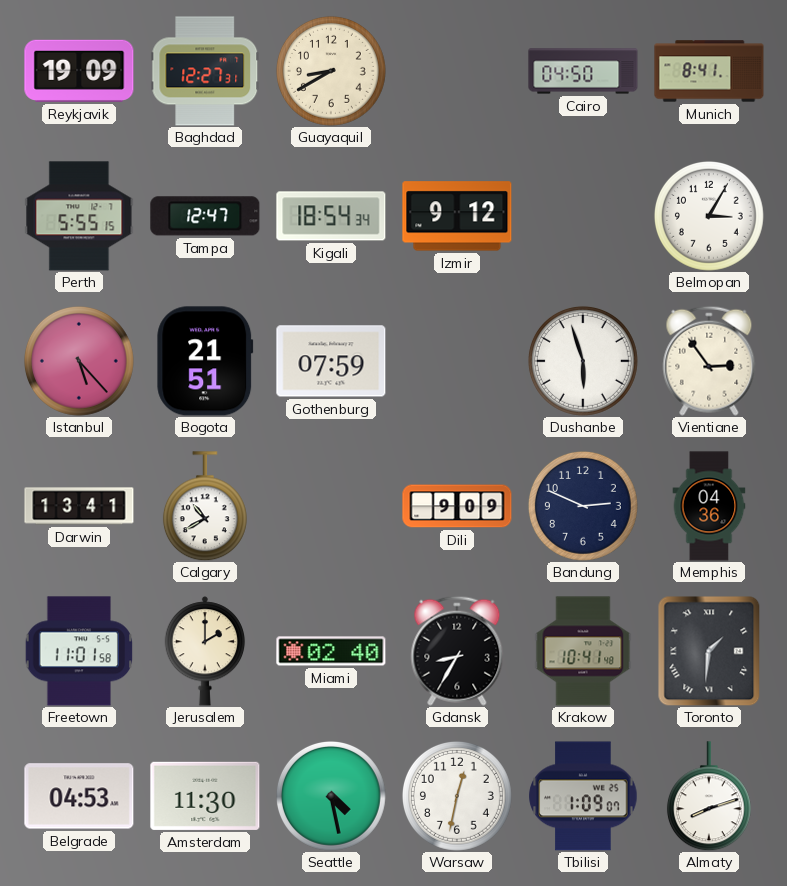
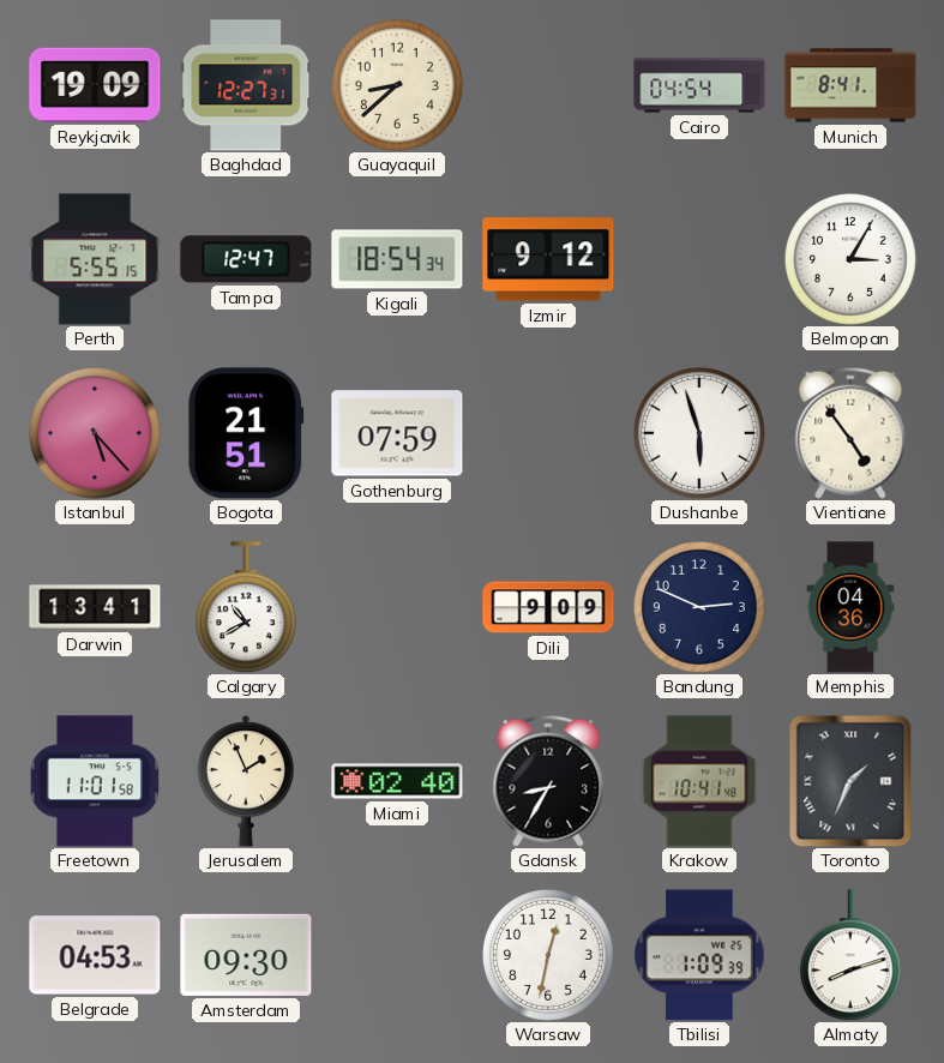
Guayaquil: 8:40 -> 8:38 (397, 85)
Cairo: 04:50 -> 04:54 (699, 85)
Vientiane: 2:54 -> 4:54 (850, 433)
Jerusalem: 2:00 -> 1:56 (246, 781)
Toronto: 1:31 -> 1:34 (850, 781)
Amsterdam: 11:30 -> 09:30 (246, 955)
Seattle: 4:28 -> none (331, 796)
Tbilisi: 1:09:07 -> 1:09:39 (699, 955)
